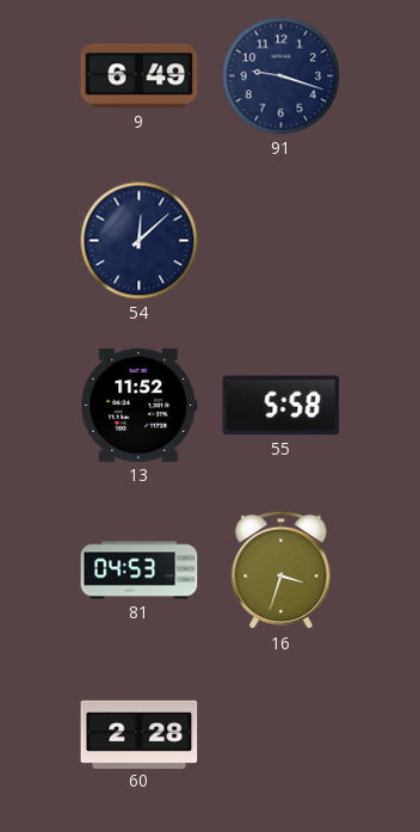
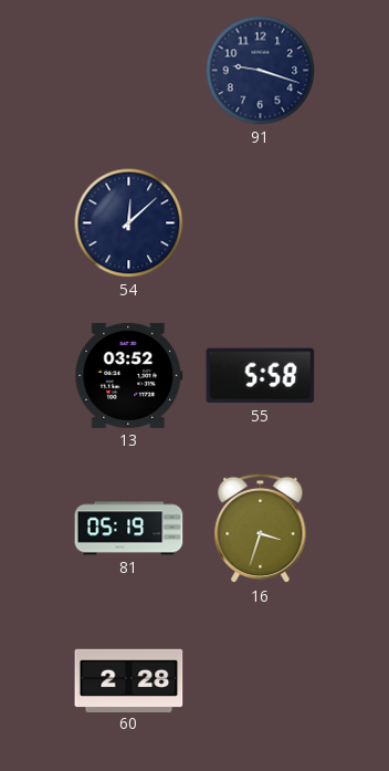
9: 6:49 -> none (140, 76)
13: 11:52 -> 03:52 (129, 375)
81: 04:53 -> 05:19 (129, 529)
